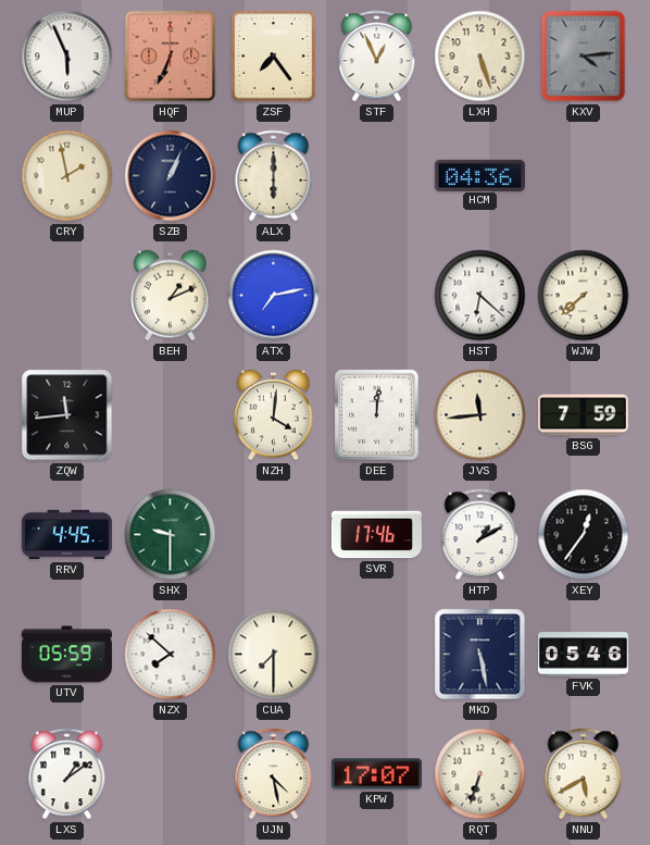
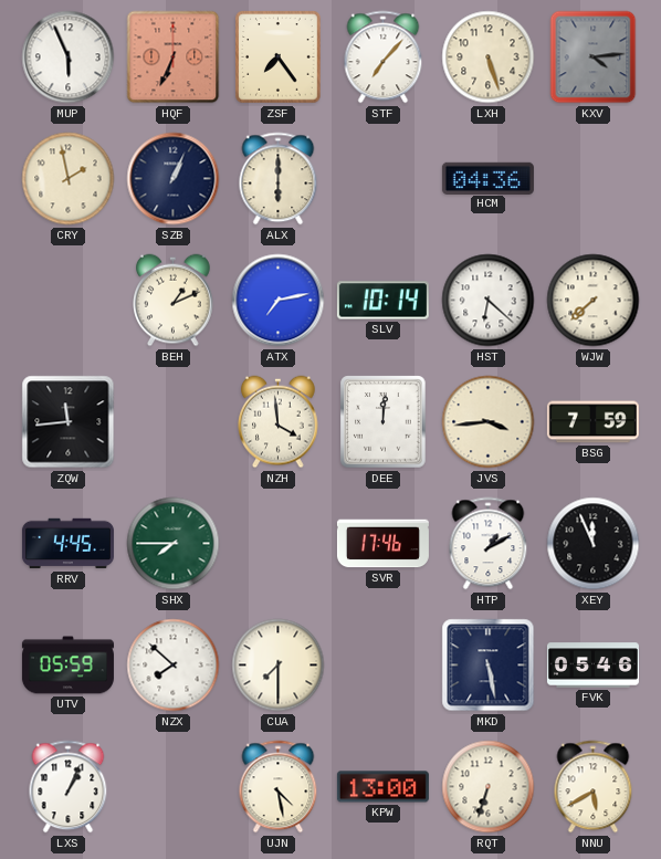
STF: 12:56 -> 7:07 (384, 57)
SLV: none -> 10:14 (382, 301)
NZH: 4:01 -> 3:59 (279, 422)
JVS: 11:44 -> 3:44 (489, 422)
SHX: 9:30 -> 7:45 (174, 544)
XEY: 12:36 -> 11:56 (594, 544)
LXS: 1:09 -> 1:04 (69, 787)
KPW: 17:07 -> 13:00 (382, 787)
